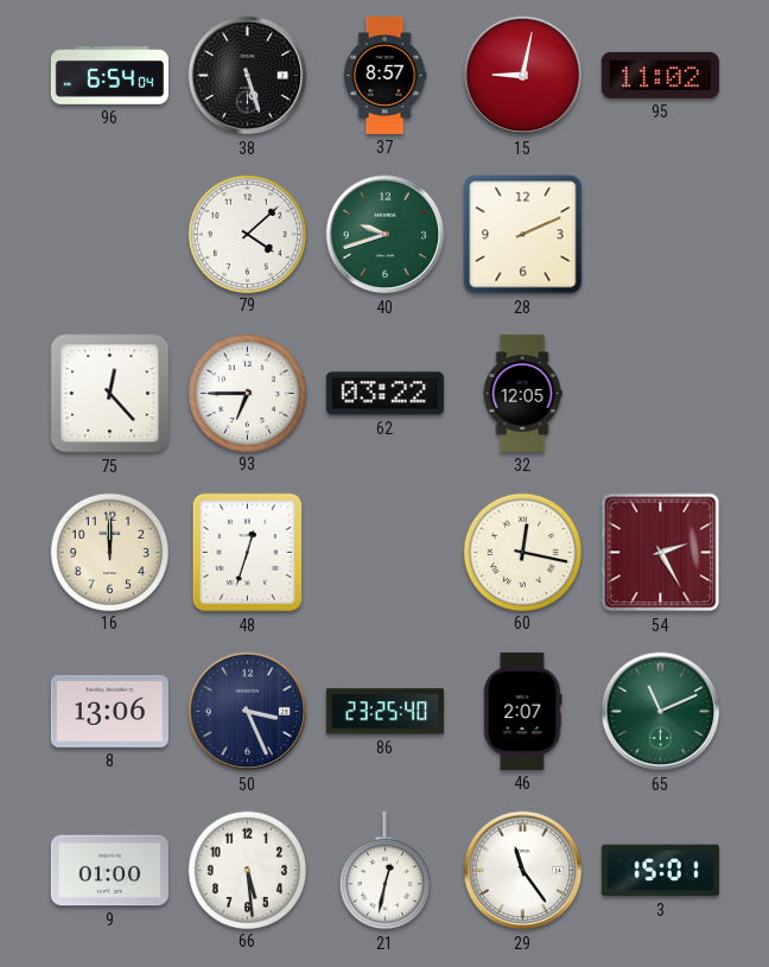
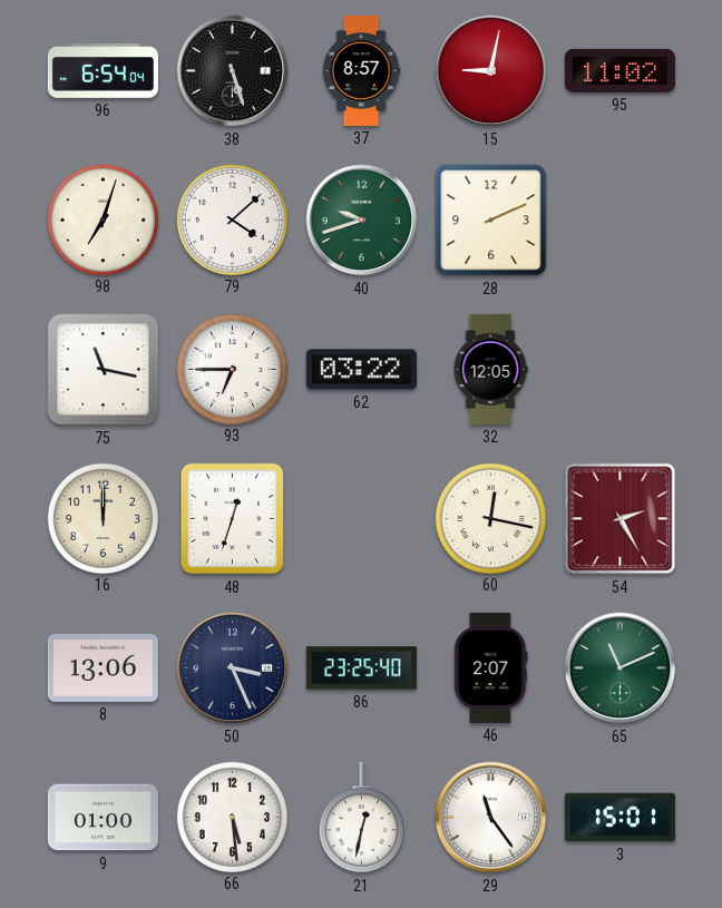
98: none -> 7:03 (103, 219)
75: 12:23 -> 11:17 (104, 370)
